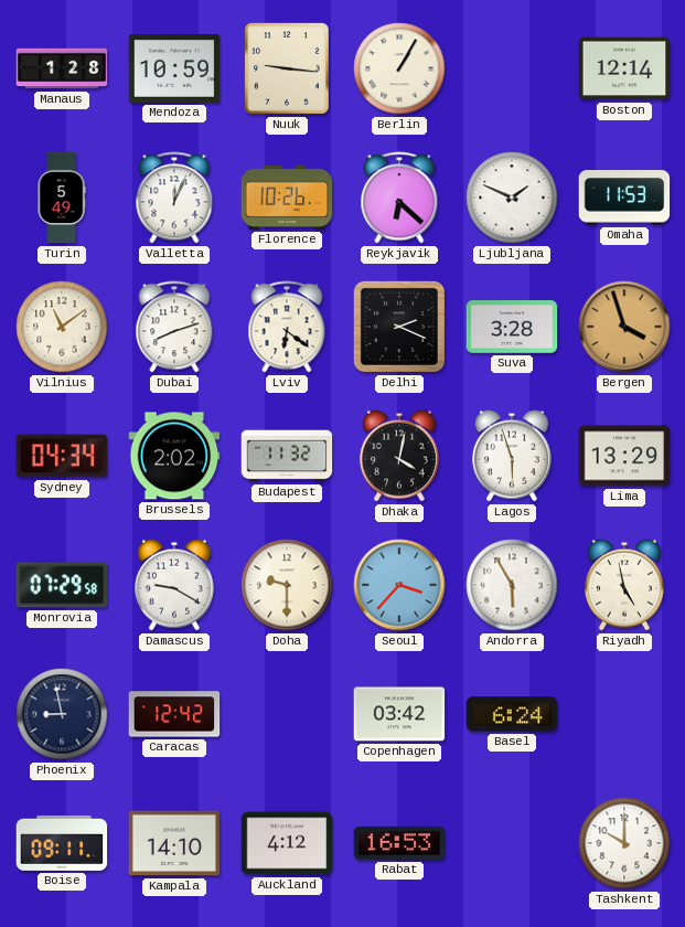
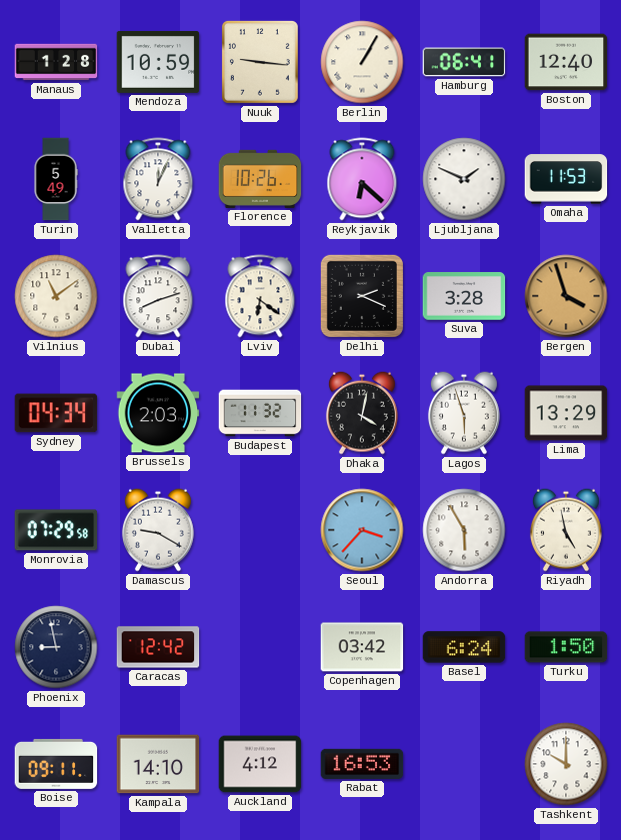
Hamburg: none -> 06:41 (464, 62)
Boston: 12:14 -> 12:40 (566, 62)
Brussels: 2:02 -> 2:03 (158, 413)
Doha: 9:30 -> none (287, 585)
Turku: none -> 1:50 (566, 647)
